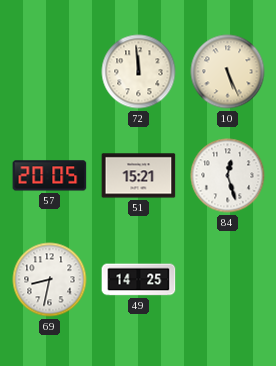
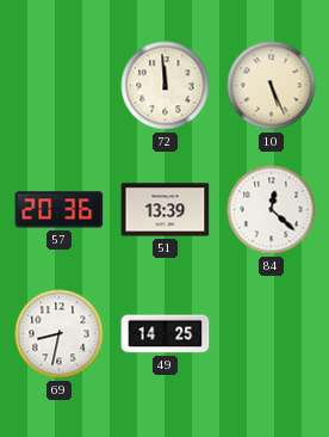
57: 20:05 -> 20:36 (60, 210)
51: 15:21 -> 13:39 (166, 210)
84: 12:27 -> 12:22 (272, 210)
